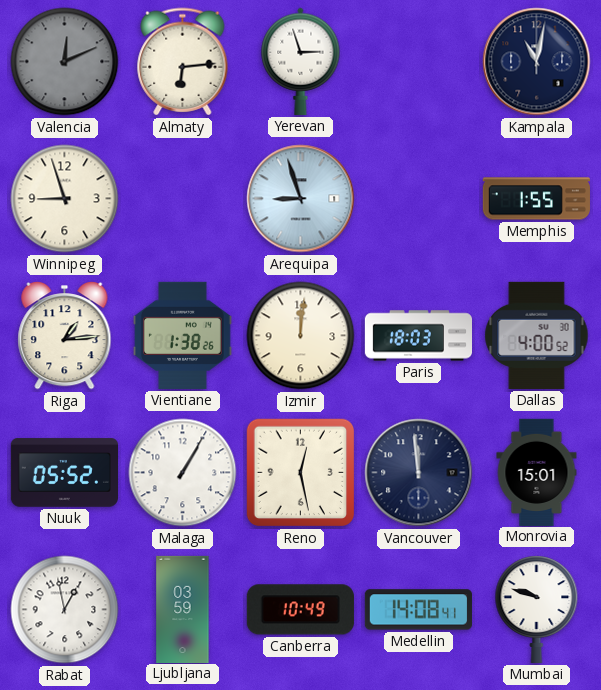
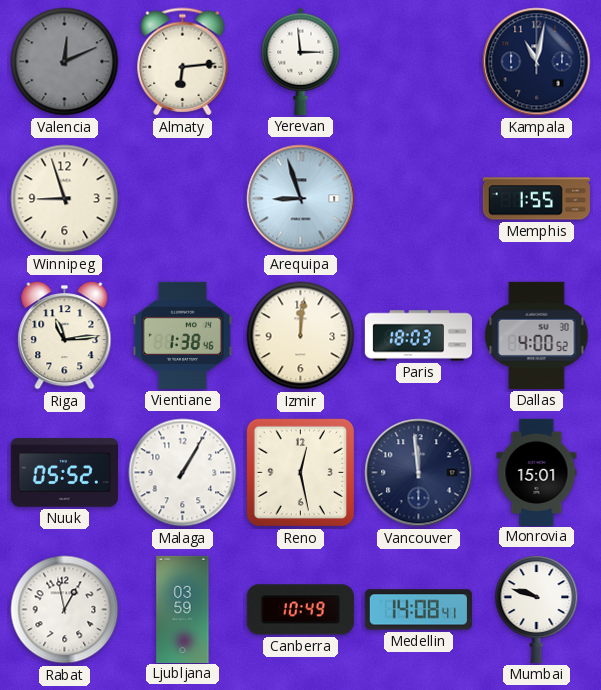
Yerevan: 2:57 -> 2:59 (301, 61)
Riga: 1:14 -> 11:14 (65, 336)
Vientiane: 1:38:26 -> 1:38:46 (182, 335)
